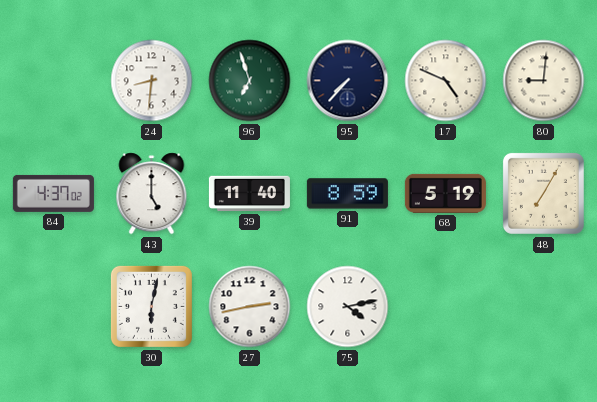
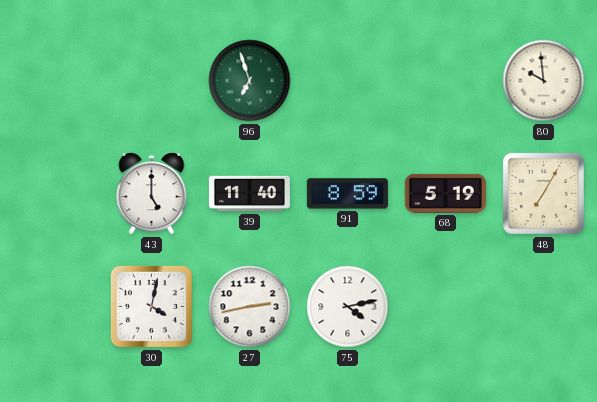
24: 8:31 -> none (152, 81)
95: 7:37 -> none (348, 81)
17: 4:49 -> none (446, 81)
80: 9:01 -> 9:59 (544, 81)
84: 4:37 -> none (53, 193)
30: 6:02 -> 4:02 (151, 306)
